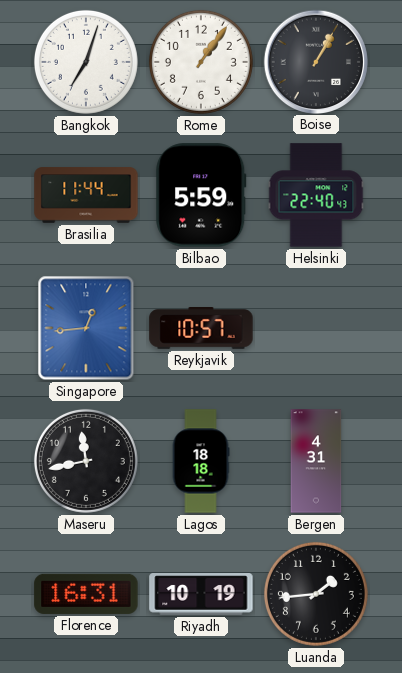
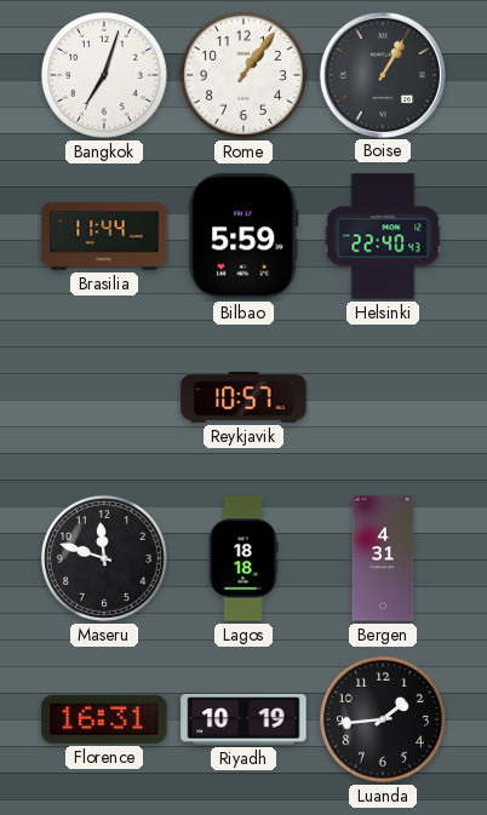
Singapore: 12:44 -> none (86, 328)
Maseru: 11:43 -> 11:48 (104, 558)
